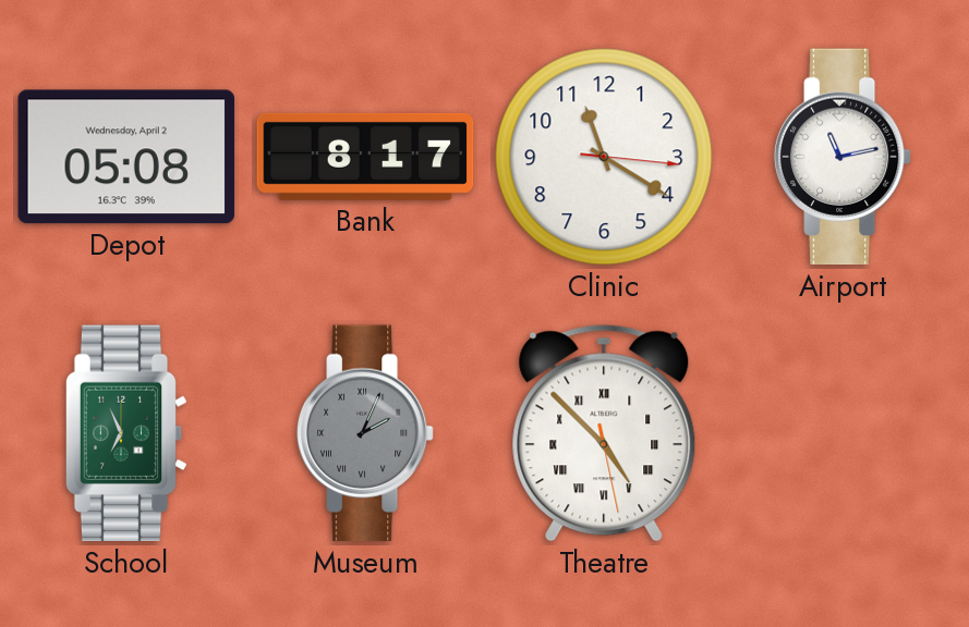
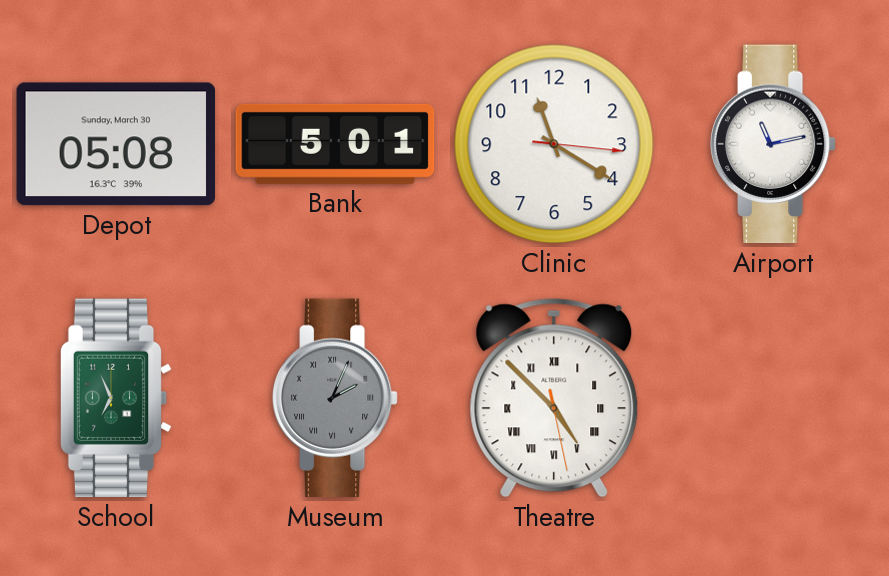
Depot date: Wednesday, April 2 -> Sunday, March 30 (116, 144)
Bank: 8:17 -> 5:01 (335, 144)
